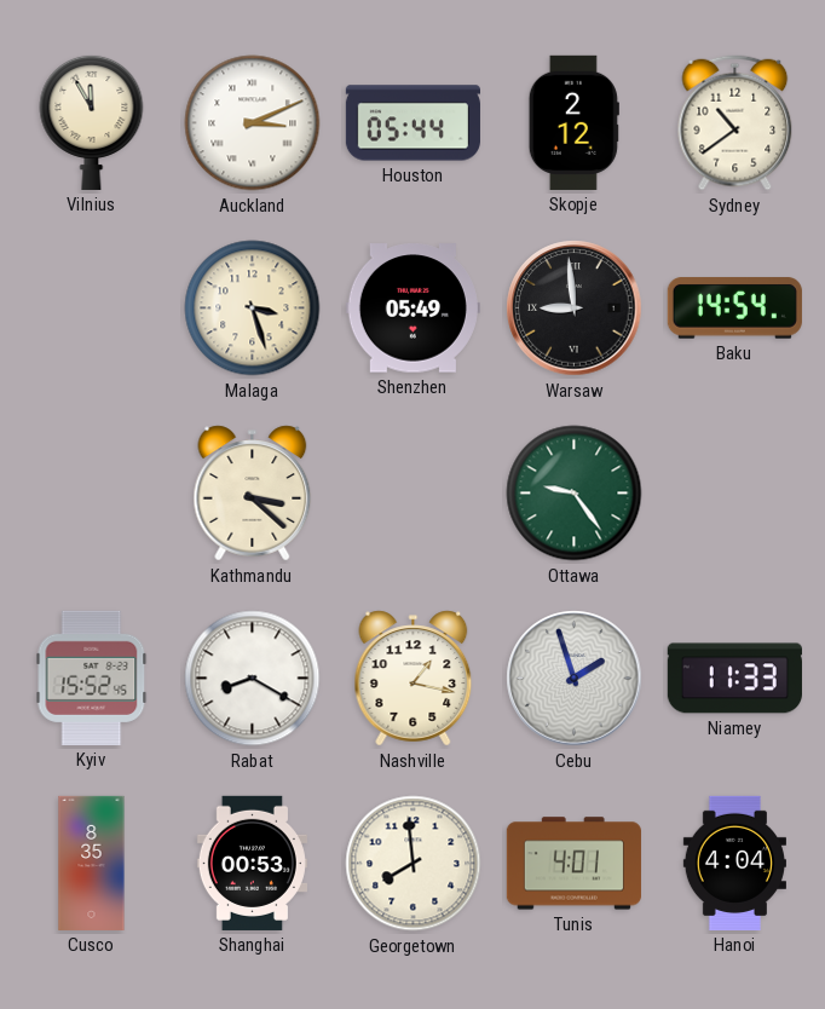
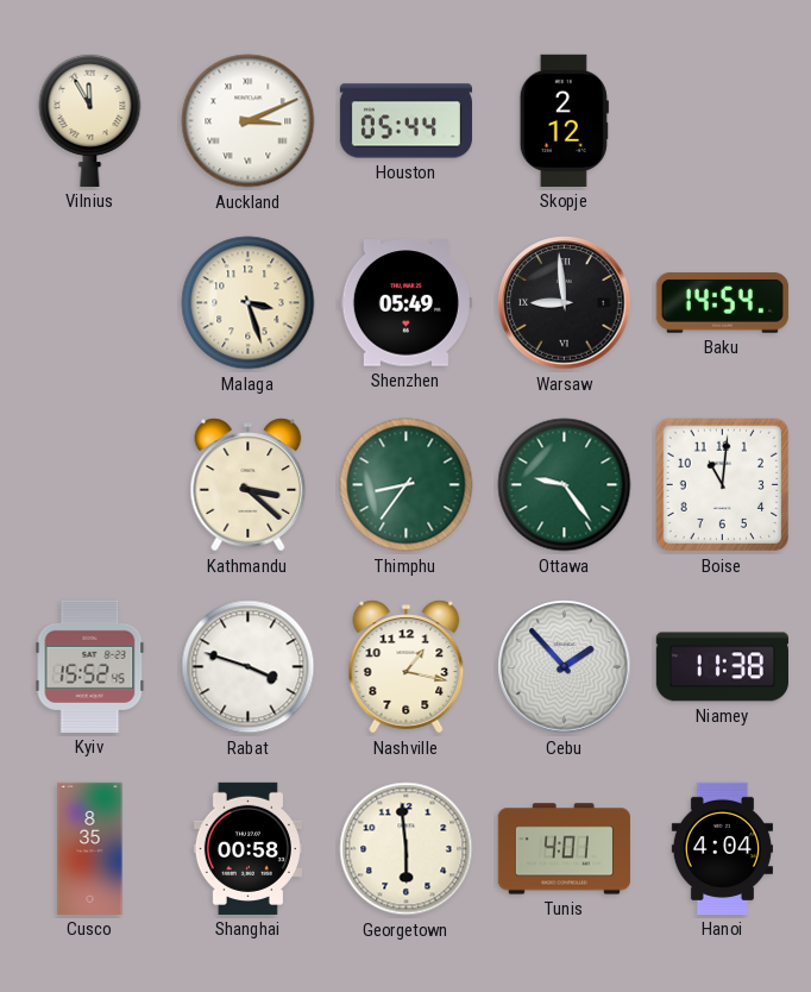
Sydney: 10:39 -> none (735, 123)
Thimphu: none -> 8:36 (407, 485)
Boise: none -> 11:01 (723, 485)
Rabat: 8:20 -> 3:48 (249, 667)
Cebu: 1:57 -> 1:53 (565, 667)
Niamey: 11:33 -> 11:38 (722, 667)
Shanghai: 00:53 -> 00:58 (247, 848)
Georgetown: 7:59 -> 5:59 (407, 849)
